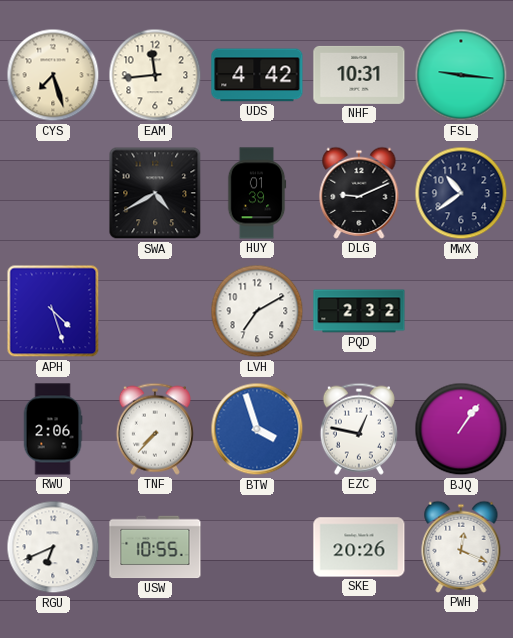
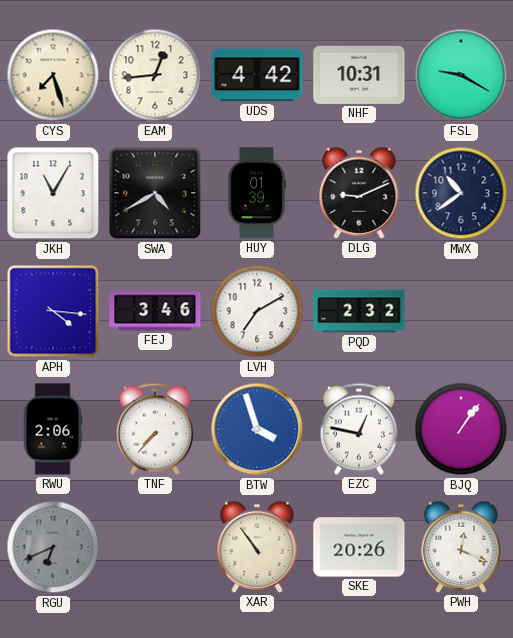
EAM: 11:44 -> 12:44 (155, 75)
FSL: 9:16 -> 9:20 (461, 75)
JKH: none -> 11:05 (53, 193)
APH: 4:27 -> 4:16 (53, 311)
FEJ: none -> 3:46 (155, 311)
RGU dial: white -> grey (53, 547)
USW: 10:55 -> none (155, 547)
XAR: none -> 10:54 (257, 547)
